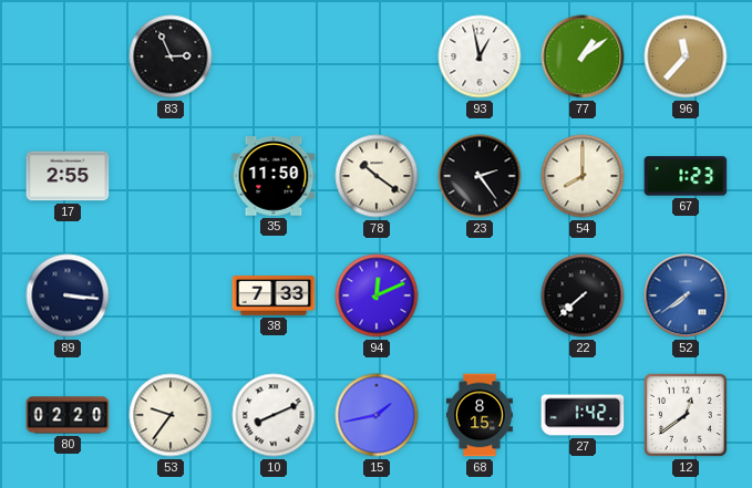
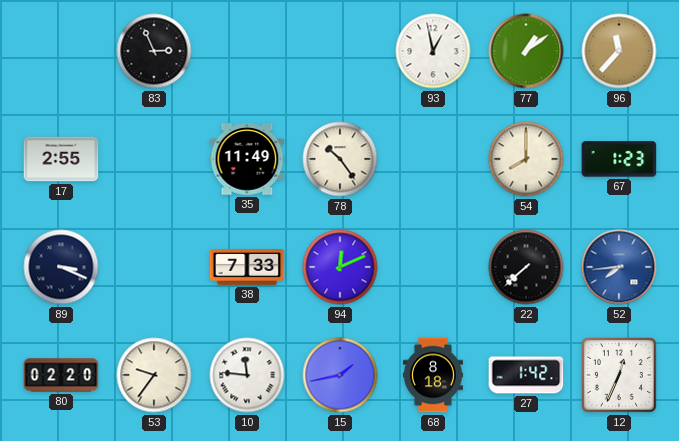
35: 11:50 -> 11:49 (247, 159)
78: 10:21 -> 10:24 (340, 159)
23: 2:24 -> none (480, 176)
89: 3:16 -> 3:19 (61, 267)
52: 7:39 -> 7:44 (619, 267)
10: 8:11 -> 11:46 (247, 375)
68: 8:15 -> 8:18 (433, 375)
12: 12:39 -> 12:34 (619, 375)
